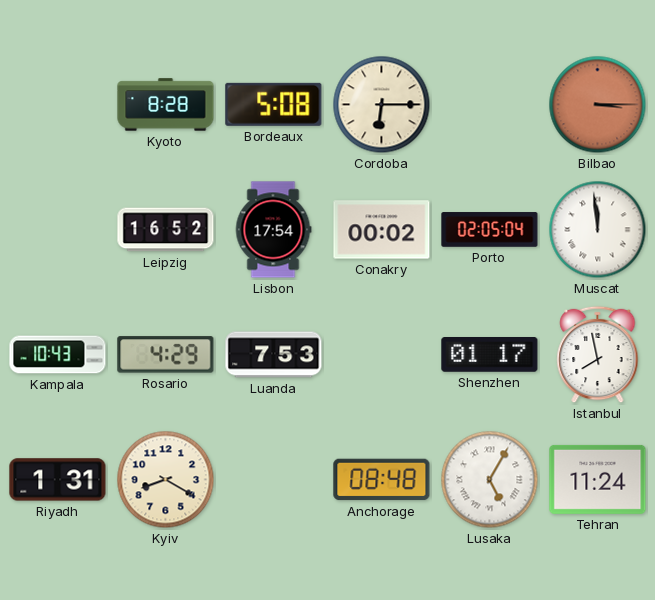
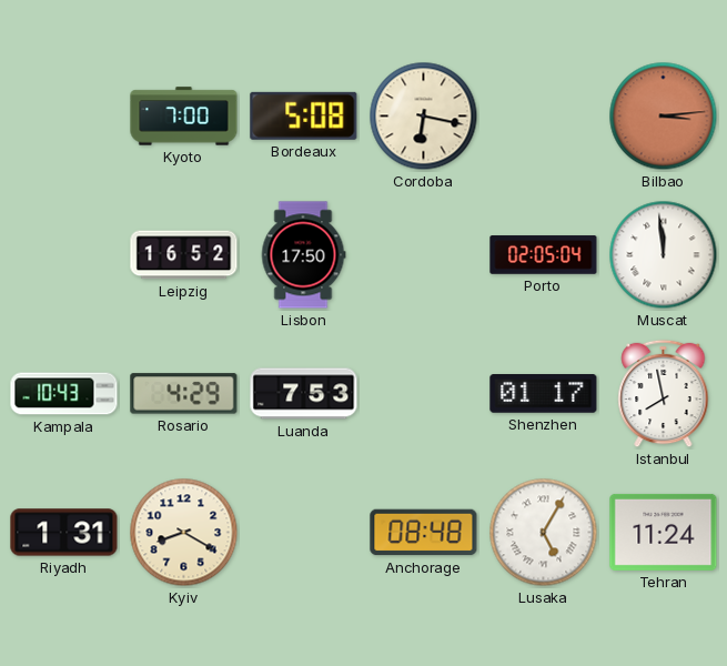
Kyoto: 8:28 -> 7:00 (184, 117)
Cordoba: 6:15 -> 6:17 (424, 117)
Bilbao: 3:15 -> 3:14 (664, 117)
Lisbon: 17:54 -> 17:50 (303, 255)
Conakry: 00:02 -> none (382, 230)
